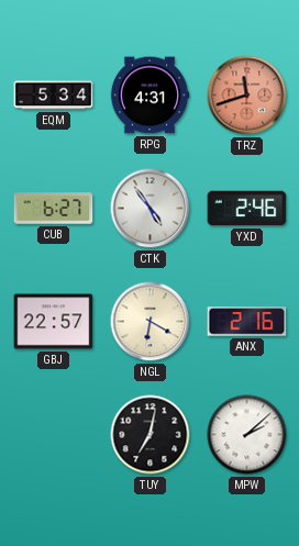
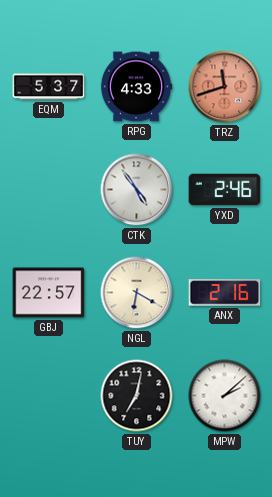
EQM: 5:34 -> 5:37 (49, 87)
RPG: 4:31 -> 4:33 (136, 87)
CUB: 6:27 -> none (54, 209)
